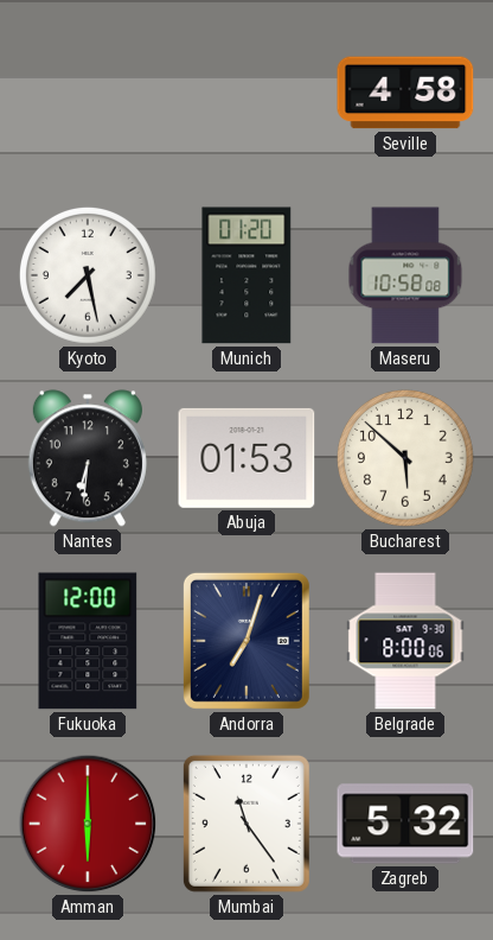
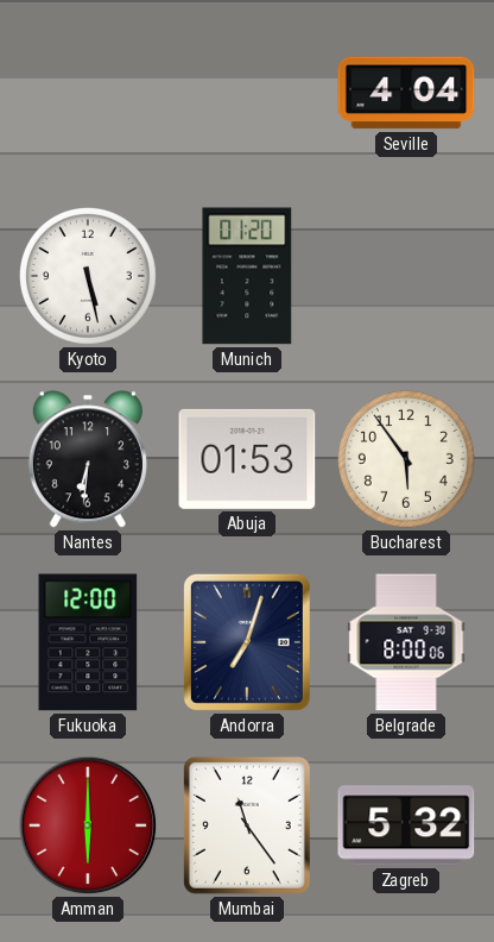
Seville: 4:58 -> 4:04 (406, 93)
Kyoto: 7:28 -> 5:28 (88, 276)
Maseru: 10:58 -> none (405, 275)
Bucharest: 5:52 -> 5:54 (406, 459)
